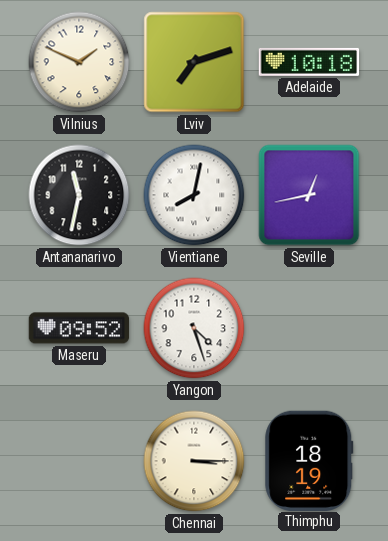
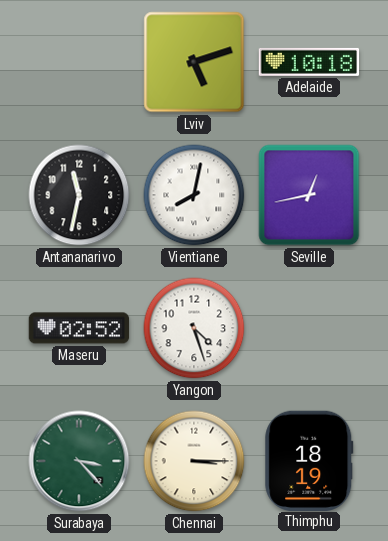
Vilnius: 1:49 -> none (79, 62)
Lviv: 7:12 -> 5:12 (194, 62)
Maseru: 09:52 -> 02:52 (79, 328)
Surabaya: none -> 3:23 (79, 461)
